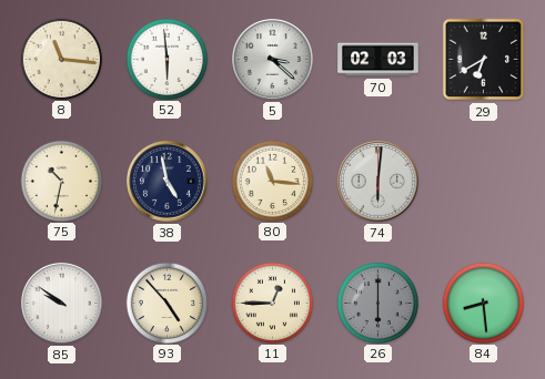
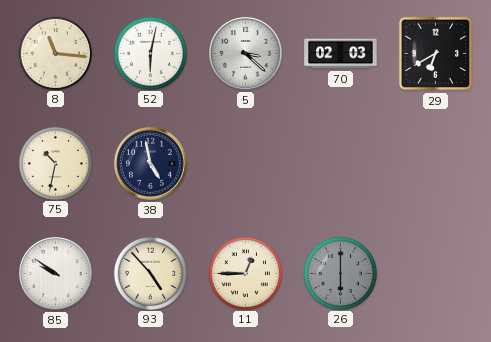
52: 5:59 -> 6:02 (150, 53)
80: 11:16 -> none (272, 181)
74: 6:01 -> none (379, 182)
84: 8:29 -> none (483, 303)
